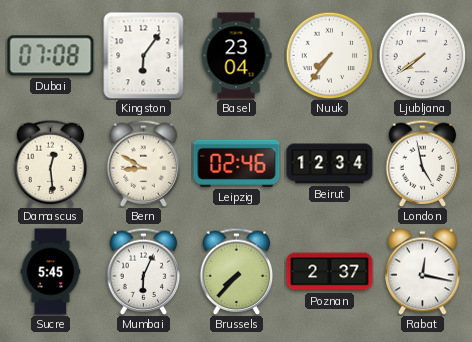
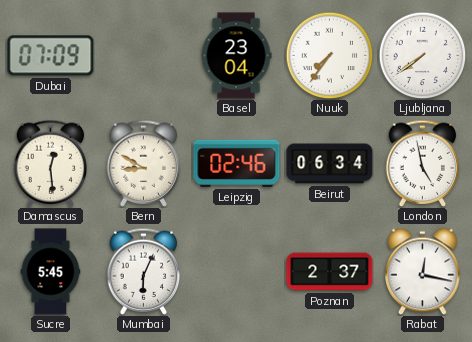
Dubai: 07:08 -> 07:09 (51, 56)
Kingston: 6:06 -> none (144, 55)
Beirut: 12:34 -> 06:34 (330, 164)
Brussels: 7:37 -> none (237, 271)
